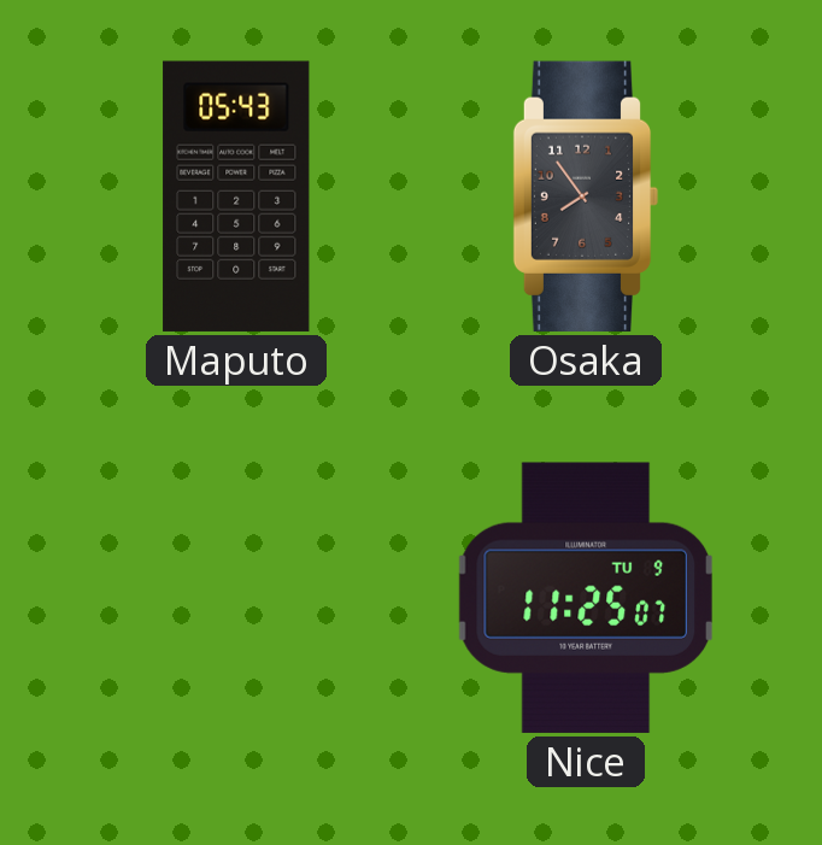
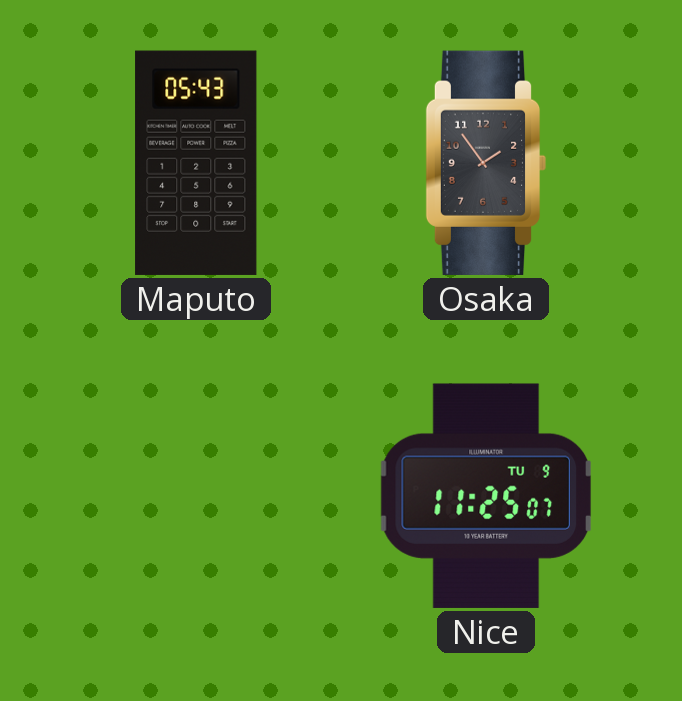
Osaka: 7:54 -> 1:54 (486, 163)
